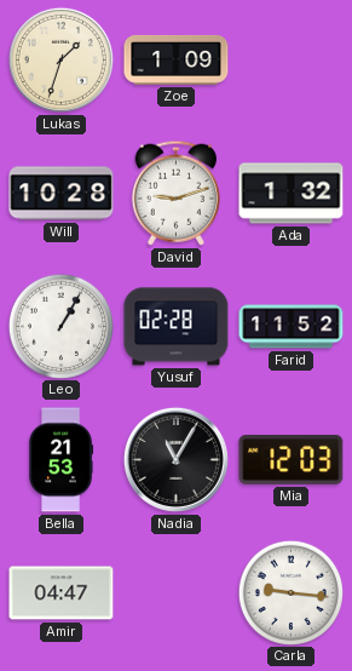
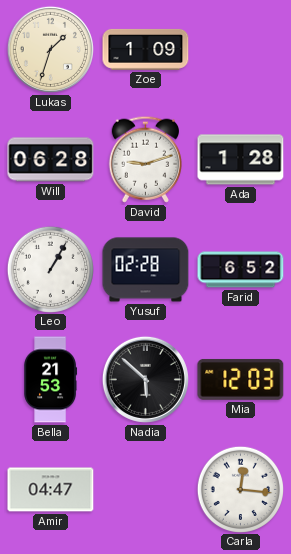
Will: 10:28 -> 06:28 (51, 160)
Ada: 1:32 -> 1:28 (241, 160)
Farid: 11:52 -> 6:52 (241, 270)
Nadia: 11:05 -> 5:52 (145, 379)
Carla: 9:16 -> 12:16 (240, 489)
